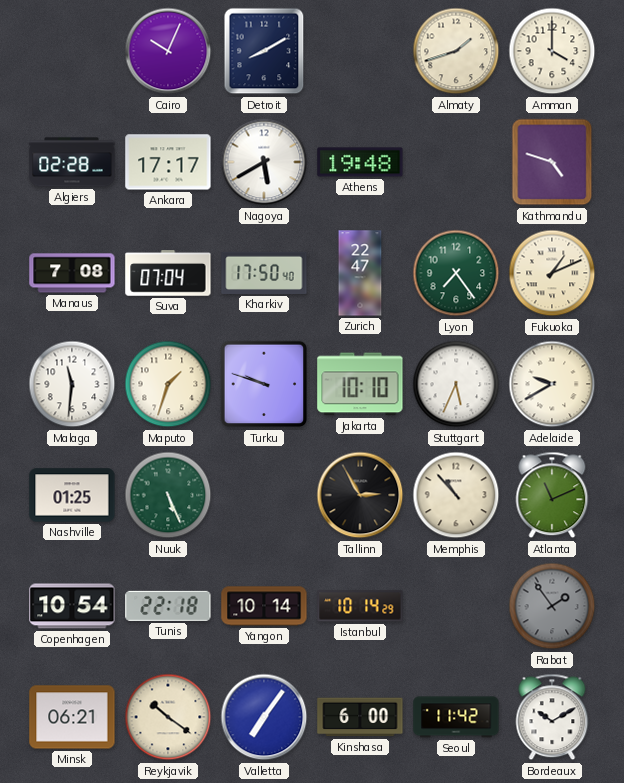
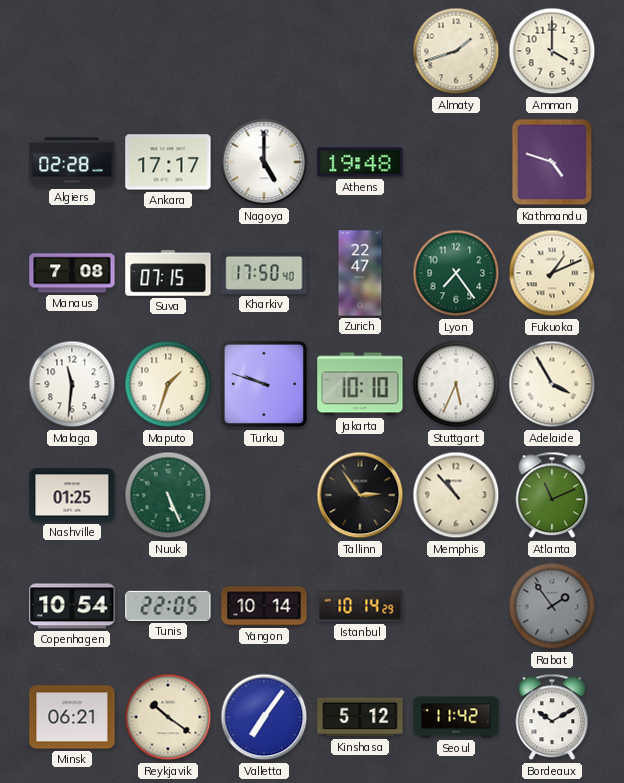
Cairo: 10:04 -> none (168, 51)
Detroit: 8:10 -> none (264, 51)
Nagoya: 5:40 -> 5:00 (264, 162)
Suva: 07:04 -> 07:15 (168, 273)
Adelaide: 9:40 -> 3:55 (552, 384)
Tallinn: 2:55 -> 2:54 (360, 495)
Tunis: 22:18 -> 22:05 (168, 606)
Kinshasa: 6:00 -> 5:12 (360, 717)
